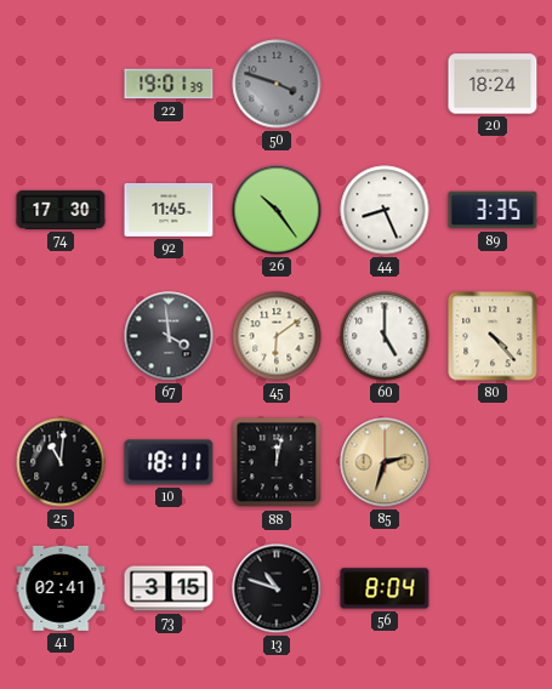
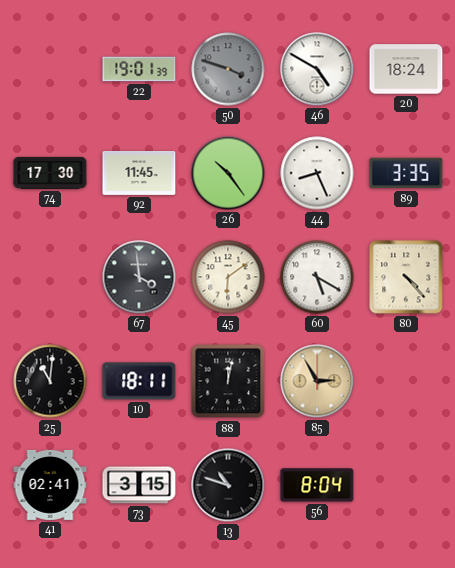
46: none -> 4:50 (317, 69)
60: 5:00 -> 5:20 (317, 277)
85: 2:33 -> 2:55 (317, 381)
